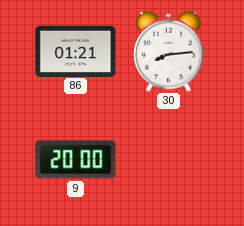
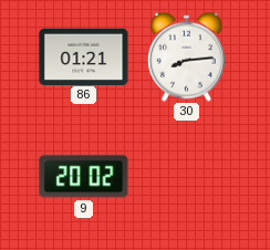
9: 20:00 -> 20:02 (84, 177)
